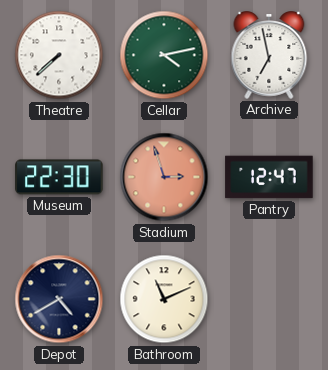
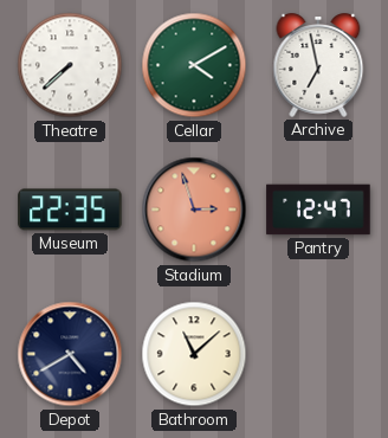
Cellar: 4:13 -> 4:10 (194, 65)
Museum: 22:30 -> 22:35 (70, 210)
Bathroom: 11:11 -> 11:08 (194, 354)
